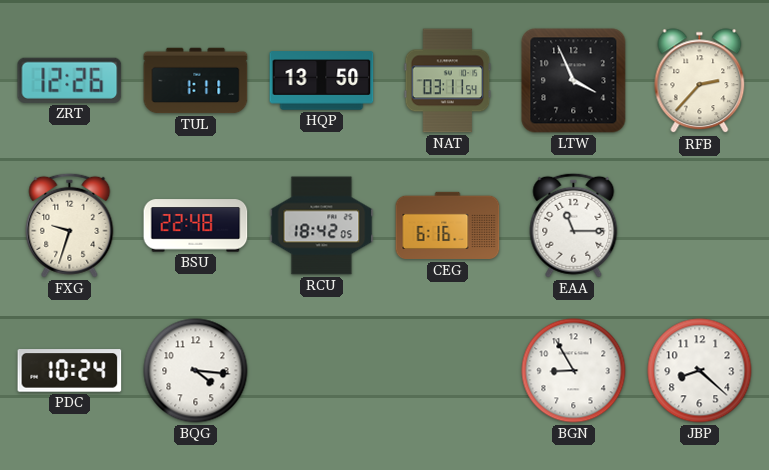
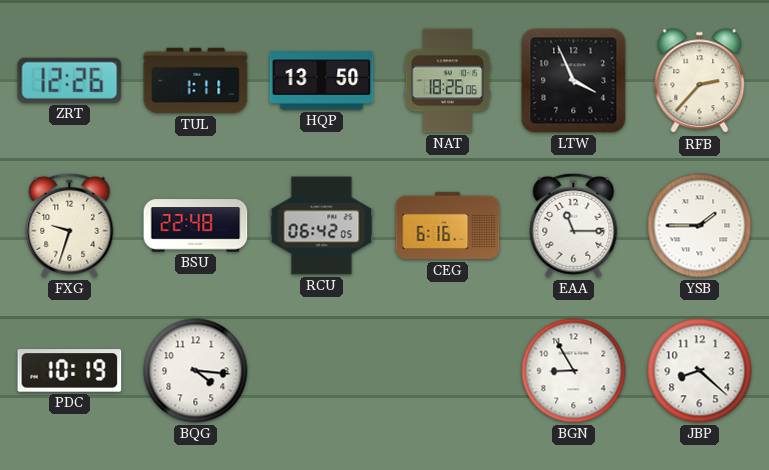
NAT: 03:11 -> 18:26 (448, 81)
RCU: 18:42 -> 06:42 (322, 226)
YSB: none -> 1:45 (700, 226)
PDC: 10:24 -> 10:19 (70, 371)
